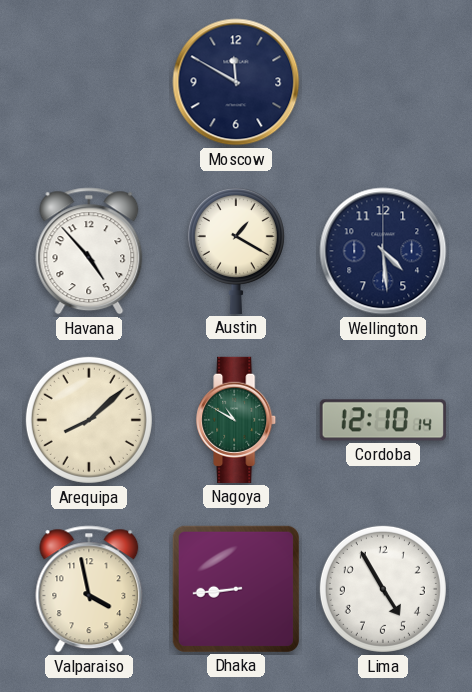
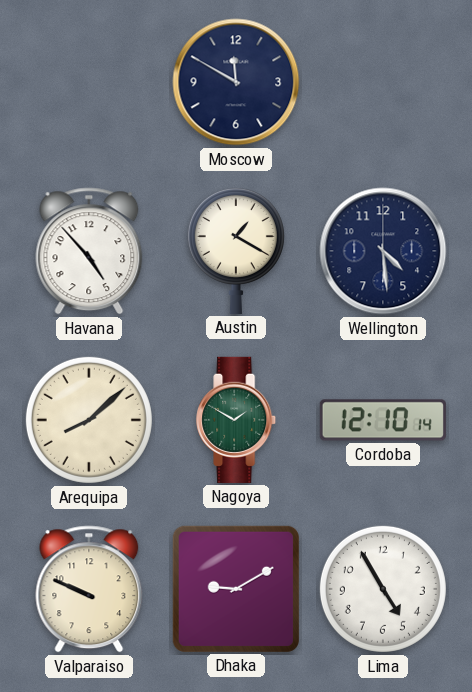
Nagoya: 10:50 -> 1:50 (237, 420)
Valparaiso: 3:58 -> 9:49 (89, 589)
Dhaka: 8:44 -> 9:10 (236, 589)
